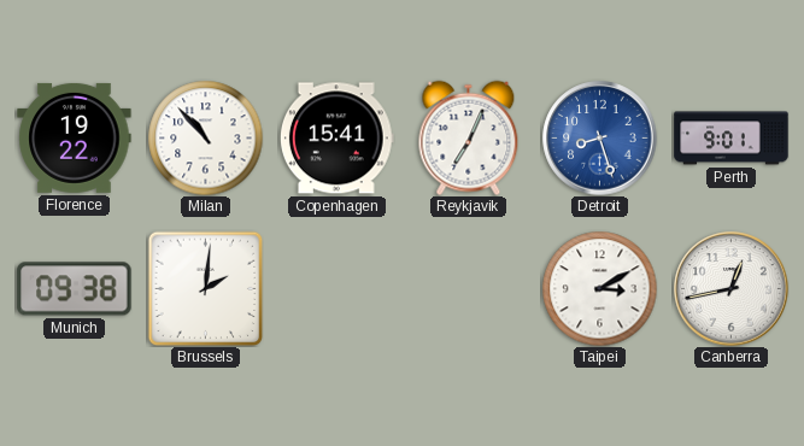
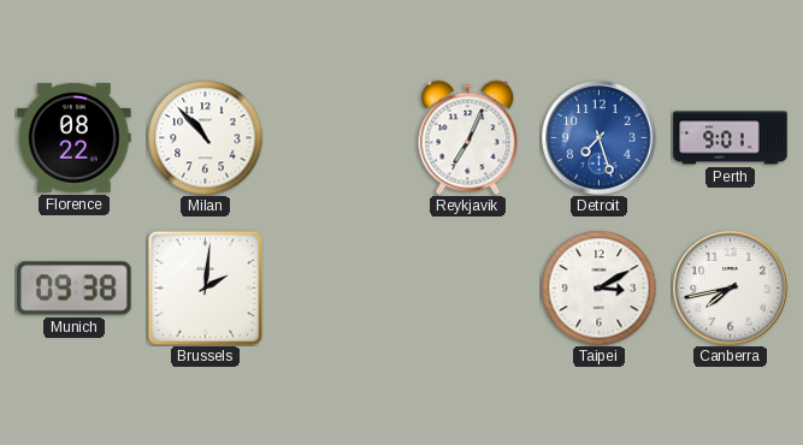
Florence: 19:22 -> 08:22 (75, 137)
Copenhagen: 15:41 -> none (336, 139)
Detroit: 8:27 -> 7:27 (600, 138)
Canberra: 12:43 -> 7:43 (731, 289)
